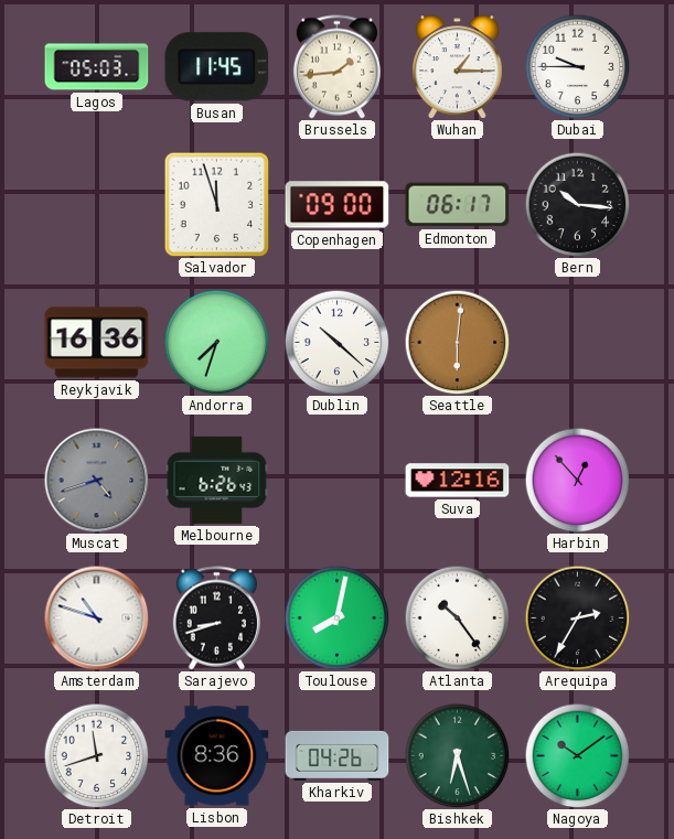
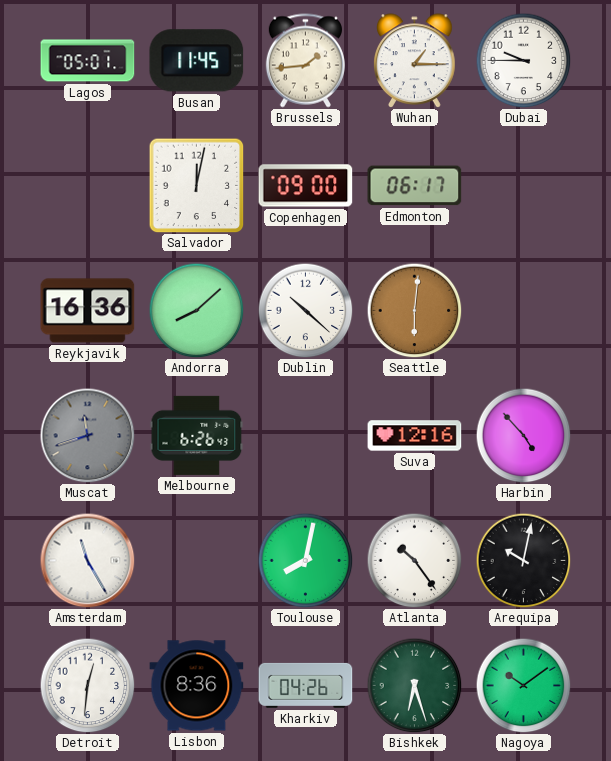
Lagos: 05:03 -> 05:01 (88, 61)
Salvador: 11:57 -> 12:02 (196, 185)
Bern: 10:16 -> none (577, 204)
Andorra: 7:33 -> 8:08 (196, 310)
Muscat: 4:42 -> 11:42 (87, 435)
Harbin: 12:53 -> 4:53 (523, 435)
Amsterdam: 10:48 -> 11:25 (87, 560)
Sarajevo: 8:42 -> none (216, 619)
Arequipa: 2:35 -> 10:02 (523, 560)
Detroit: 11:42 -> 12:31 (87, 685)
